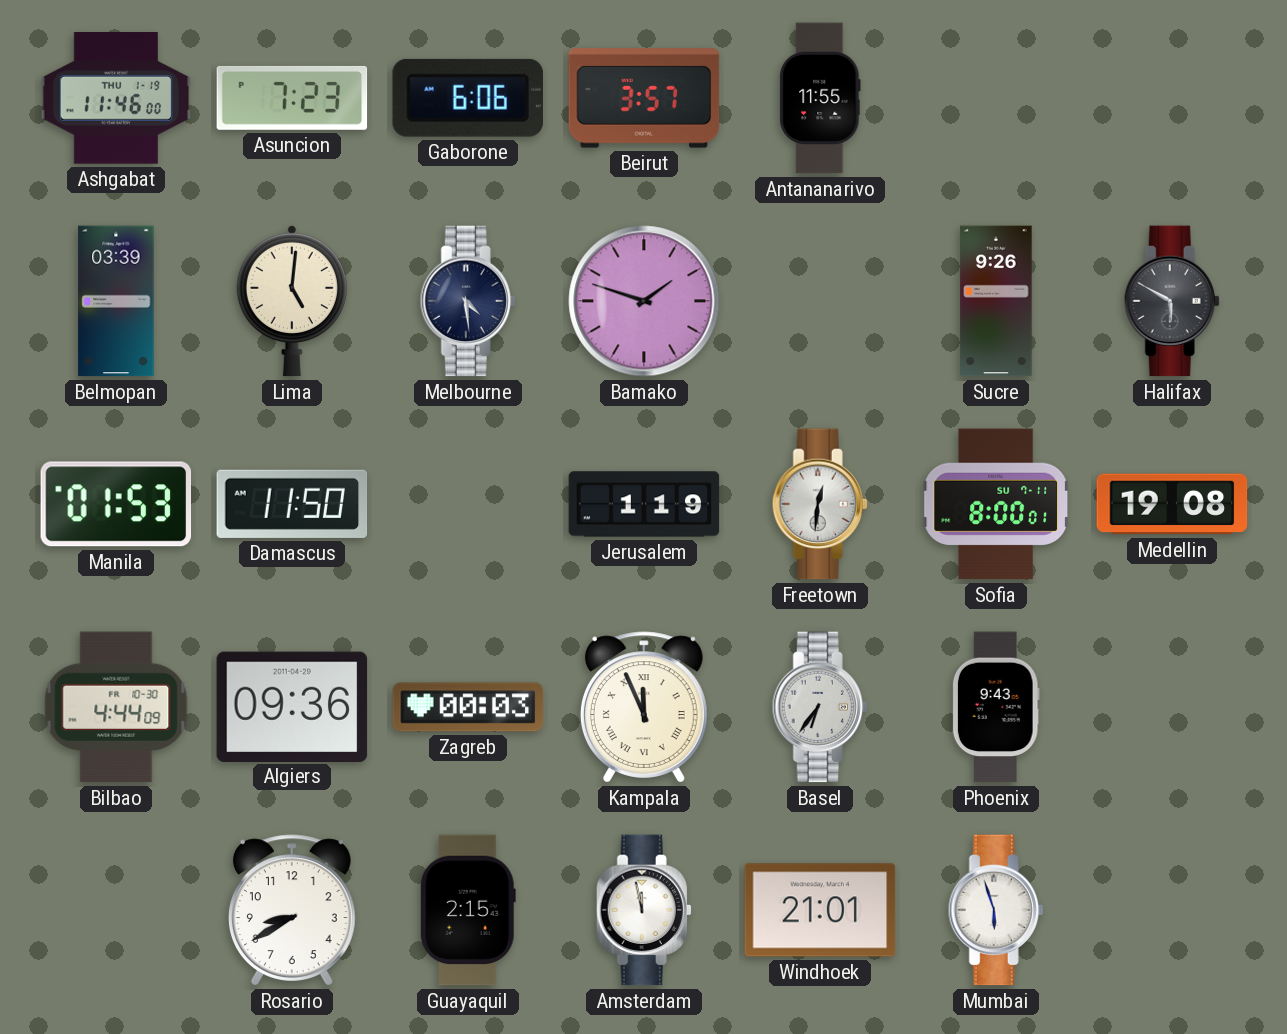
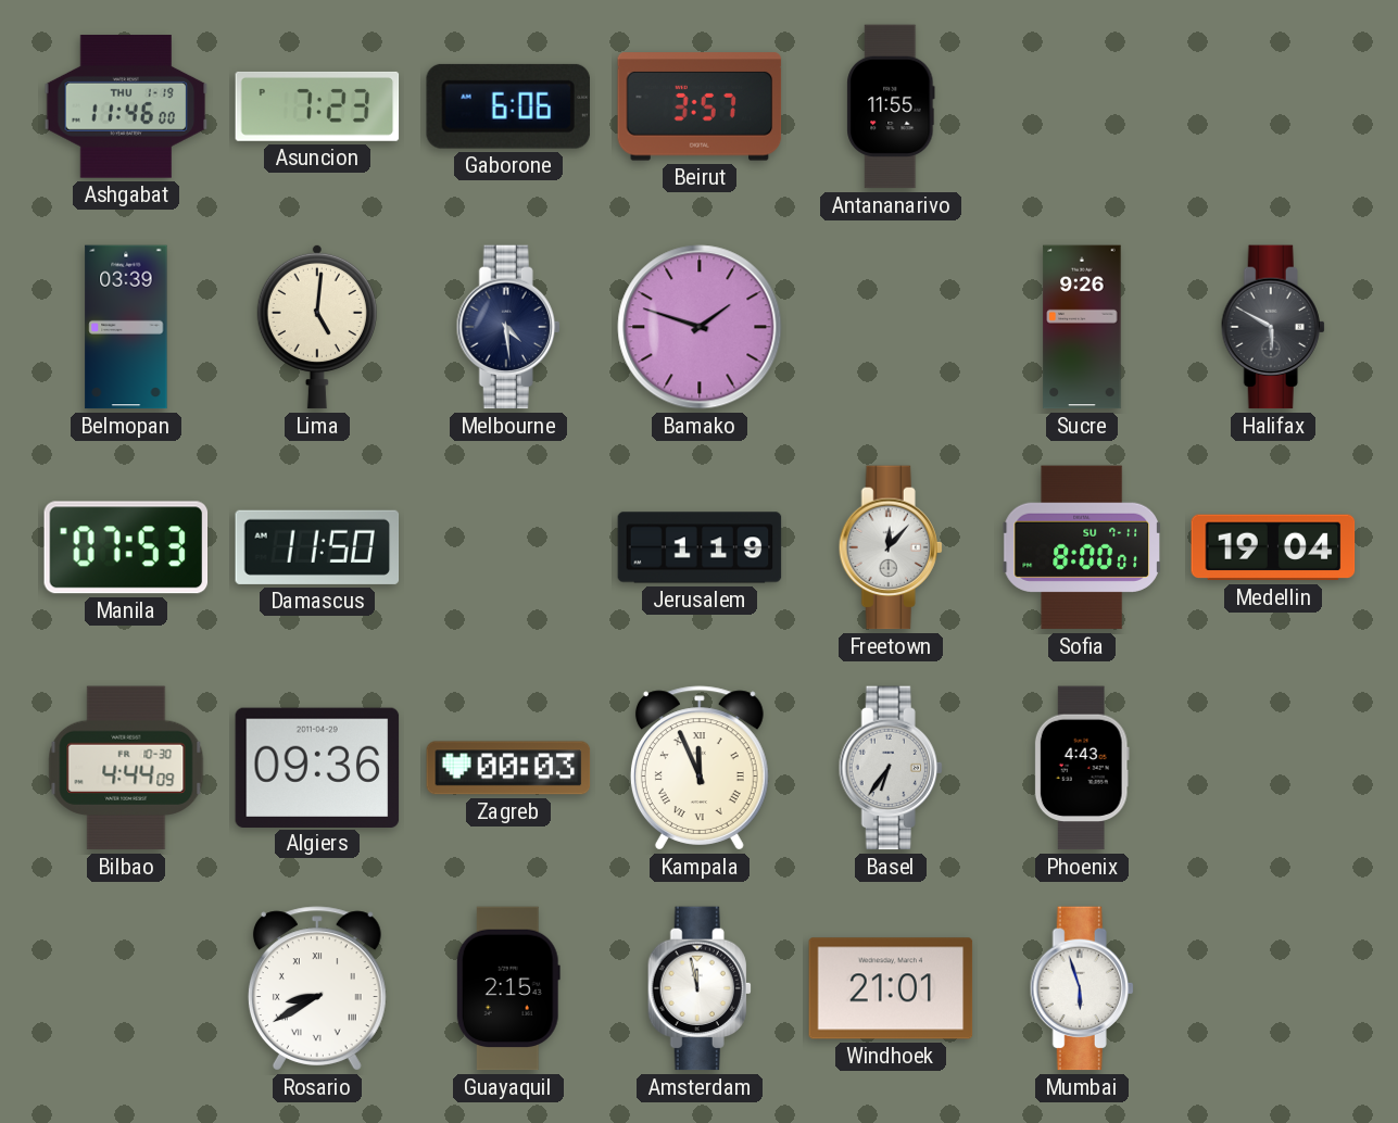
Manila: 01:53 -> 07:53 (126, 547)
Freetown: 12:31 -> 12:07 (891, 547)
Medellin: 19:08 -> 19:04 (1273, 547)
Phoenix: 9:43 -> 4:43 (1082, 768)
Rosario numerals: Arabic -> Roman (317, 988)
